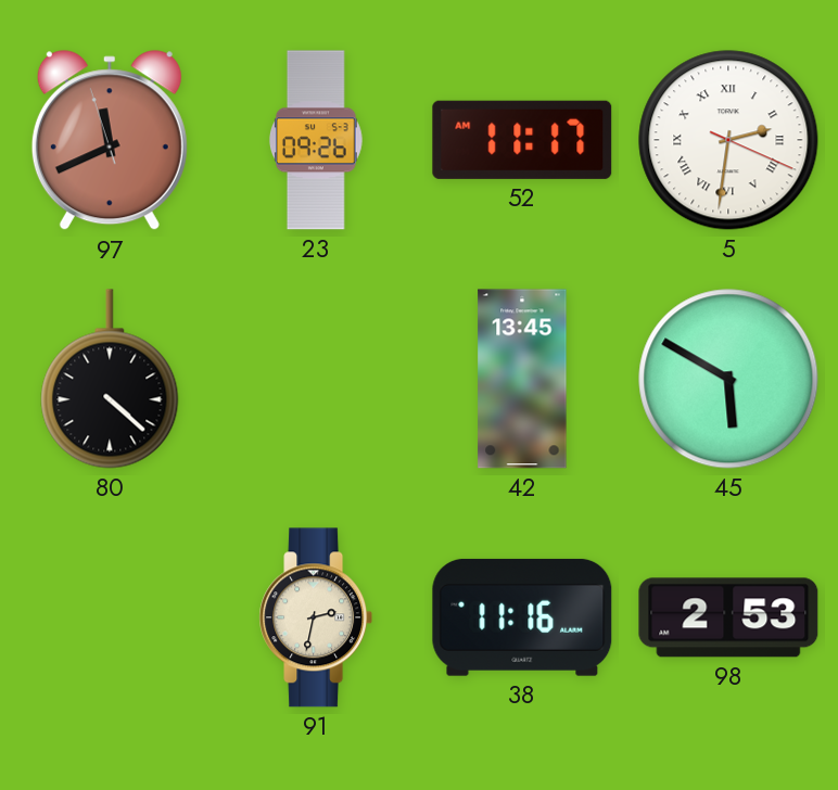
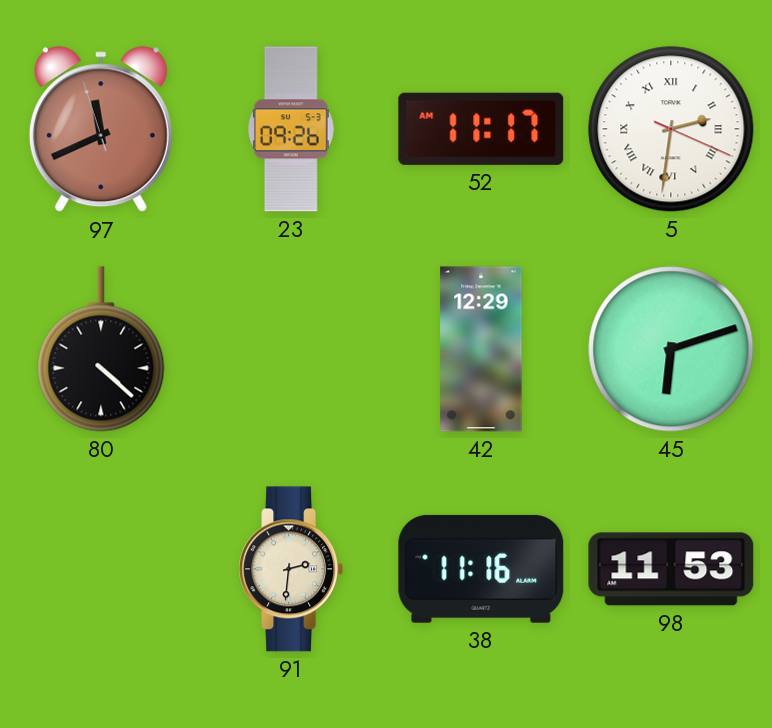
42: 13:45 -> 12:29 (481, 349)
45: 5:50 -> 6:12 (671, 349)
91: 2:32 -> 2:31 (291, 569)
98: 2:53 -> 11:53 (671, 569)
